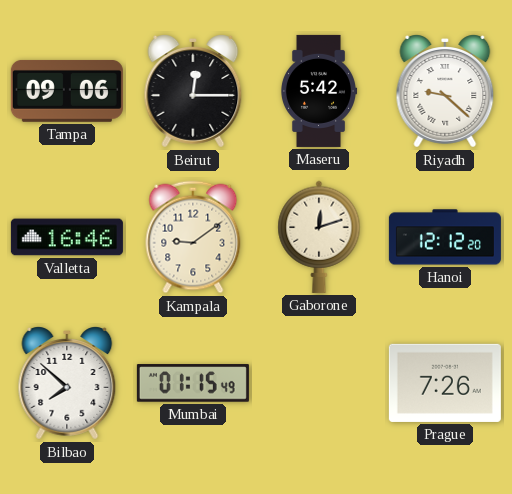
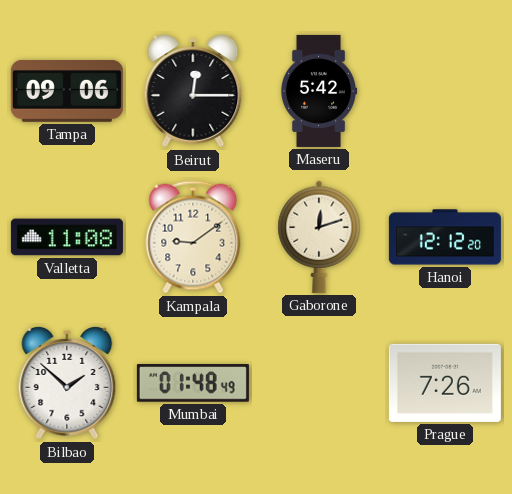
Riyadh: 9:22 -> none (445, 91)
Valletta: 16:46 -> 11:08 (67, 237)
Bilbao: 7:52 -> 1:52 (67, 383)
Mumbai: 01:15 -> 01:48 (193, 383)
